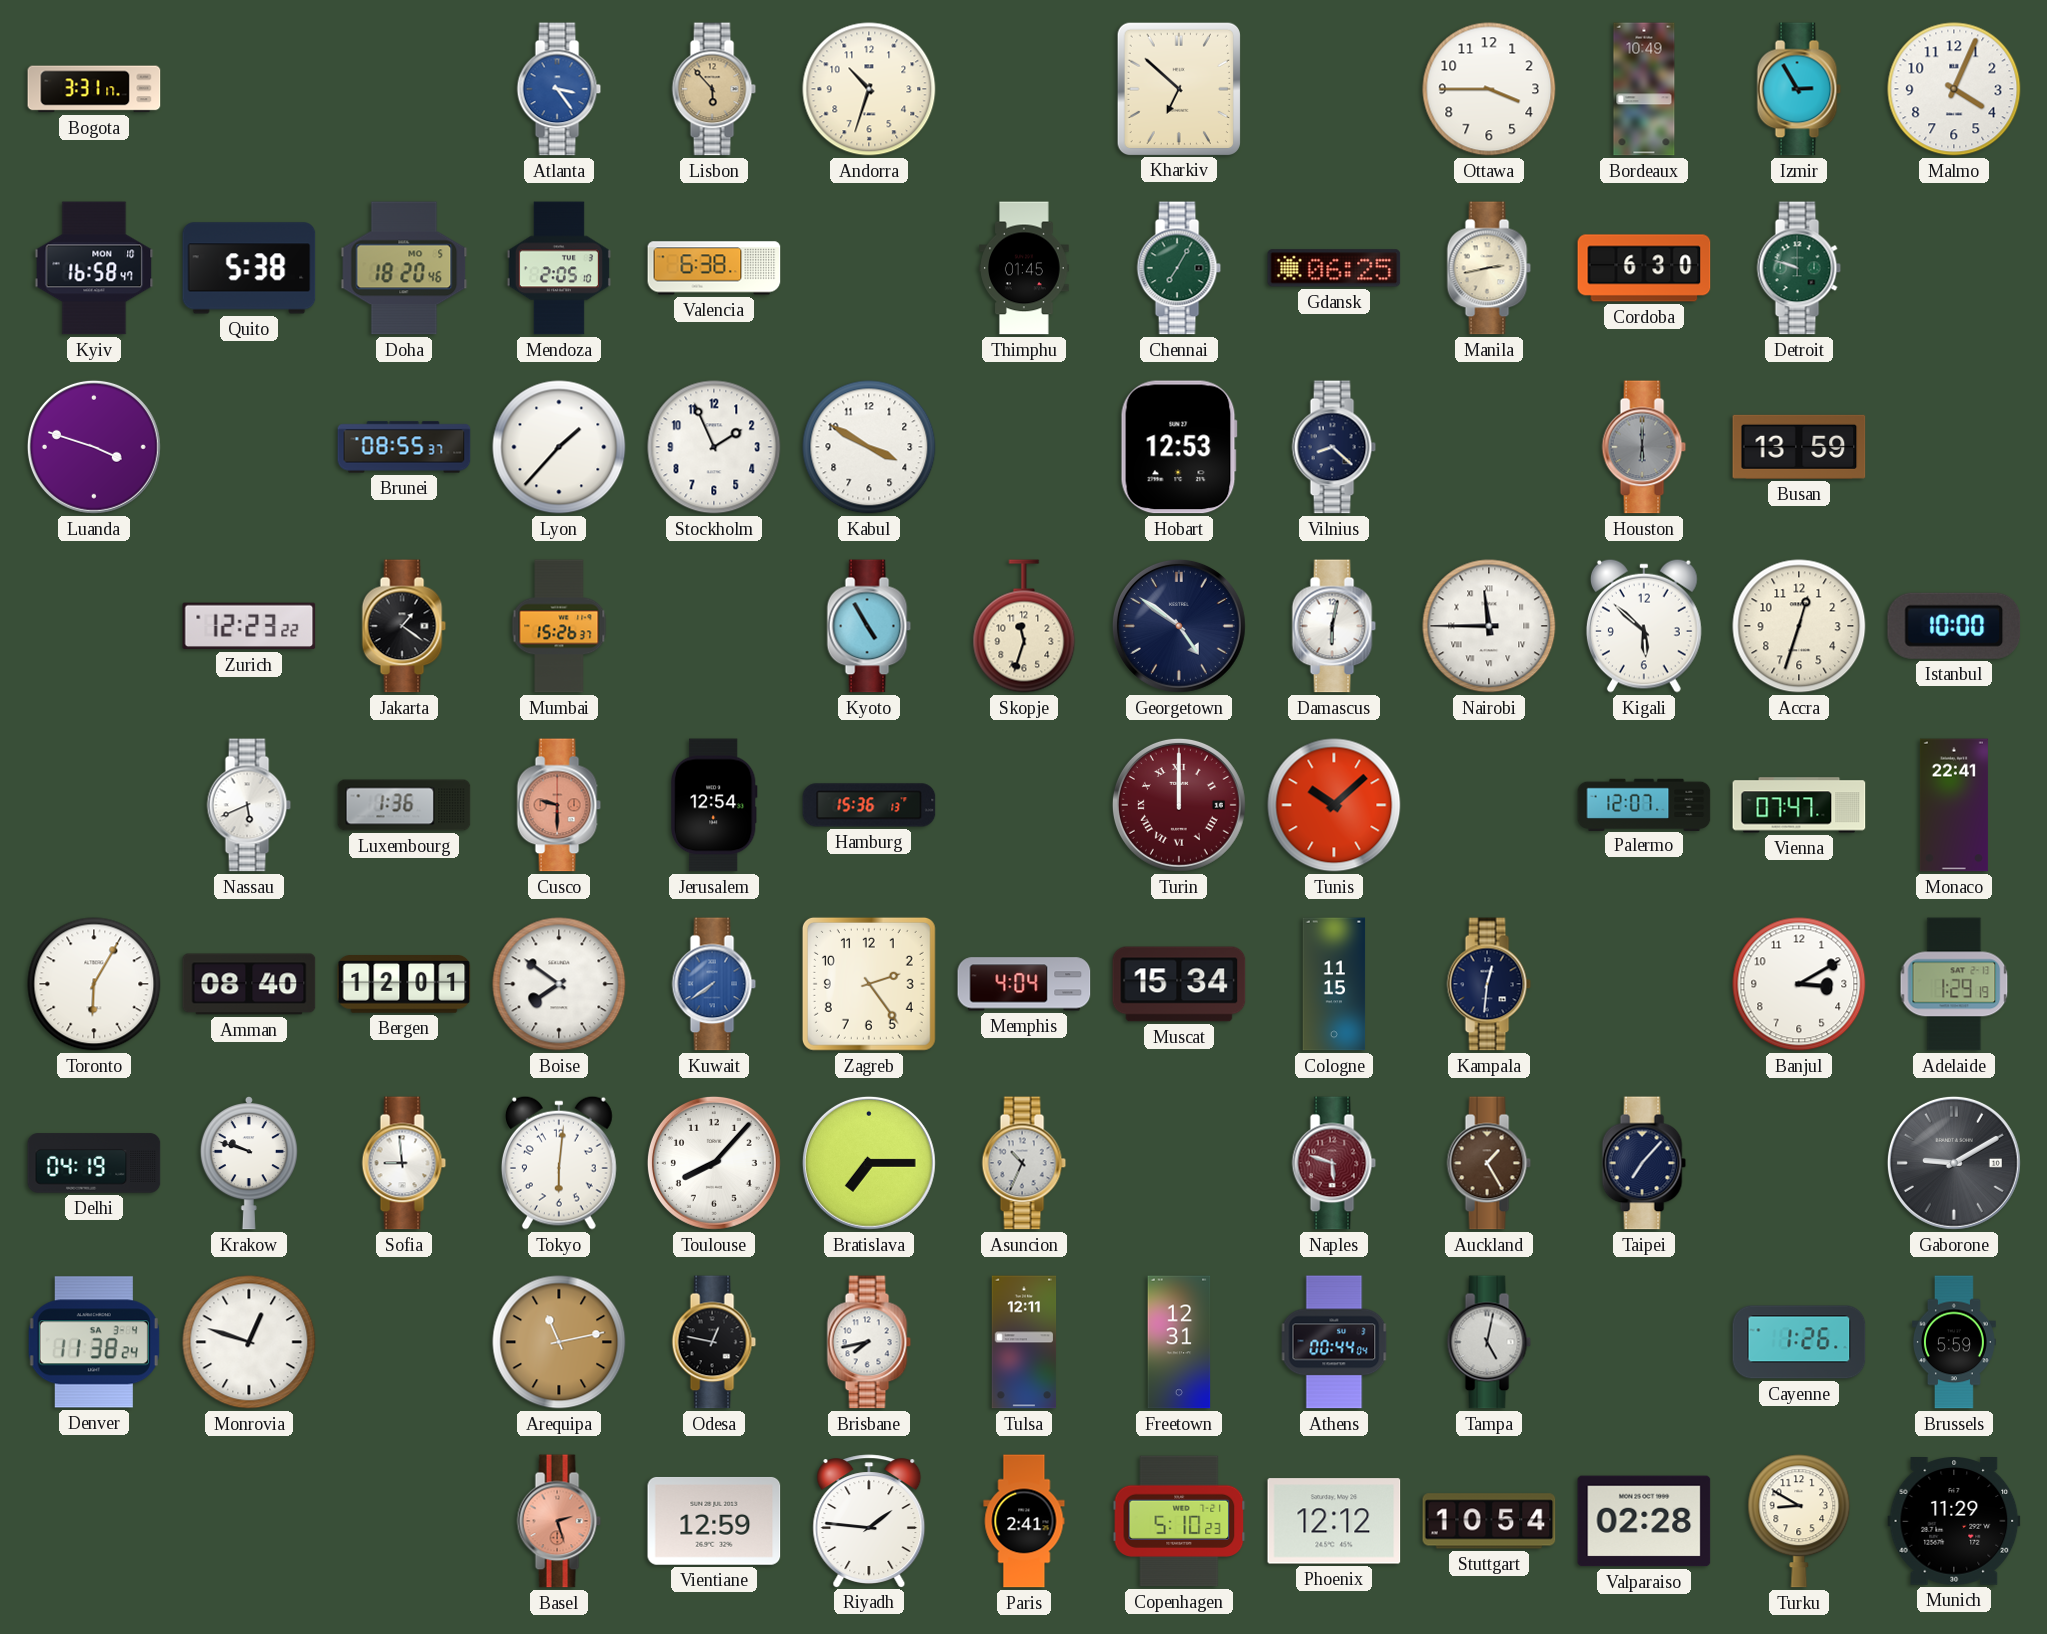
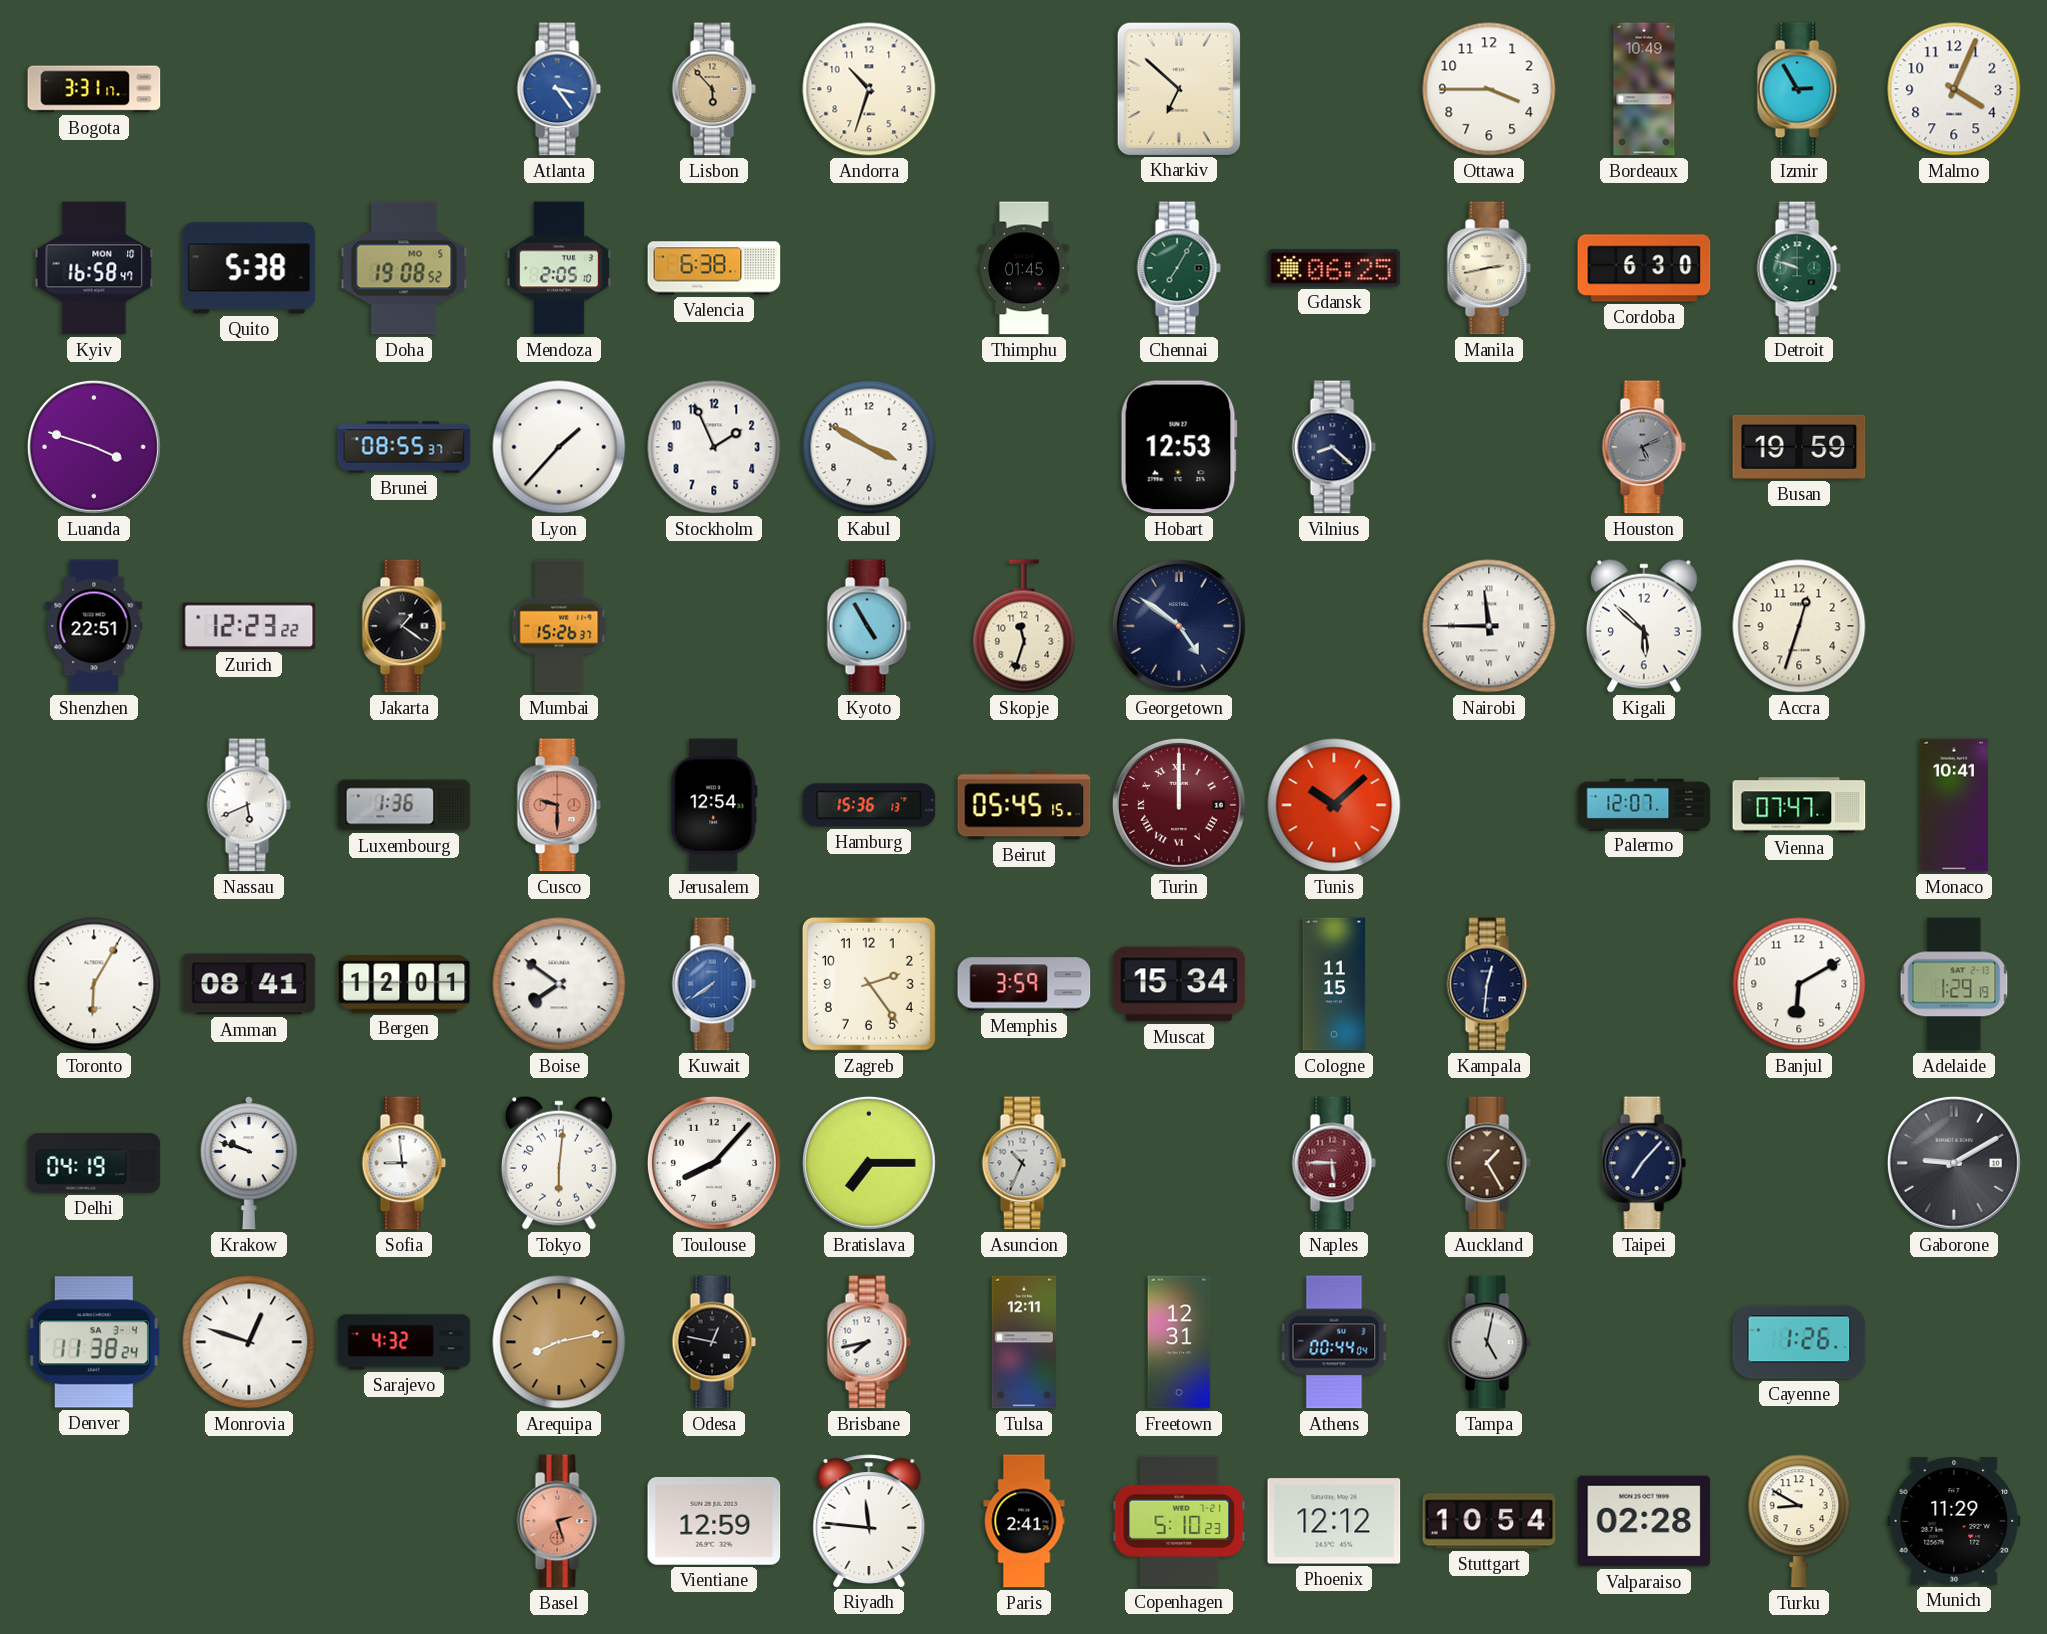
Doha: 18:20 -> 19:08 (404, 268)
Houston: 6:00 -> 5:11 (1644, 447)
Busan: 13:59 -> 19:59 (1799, 447)
Shenzhen: none -> 22:51 (94, 626)
Damascus: 6:02 -> none (1334, 626)
Istanbul: 10:00 -> none (1954, 626)
Beirut: none -> 05:45 (1024, 805)
Monaco: 22:41 -> 10:41 (1954, 805)
Amman: 08:40 -> 08:41 (249, 984)
Memphis: 4:04 -> 3:59 (1024, 984)
Banjul: 3:10 -> 6:10 (1799, 984)
Naples: 5:48 -> 5:45 (1334, 1163)
Sarajevo: none -> 4:32 (404, 1342)
Arequipa: 11:13 -> 8:13 (559, 1342)
Brussels: 5:59 -> none (1954, 1342)
Riyadh: 1:46 -> 11:46 (869, 1521)
